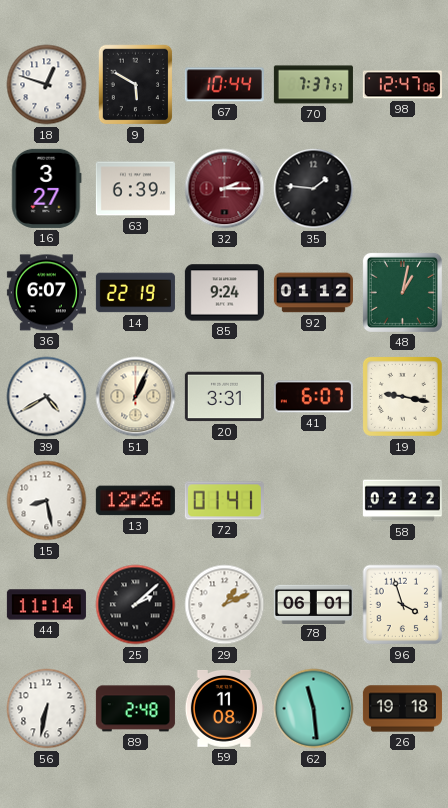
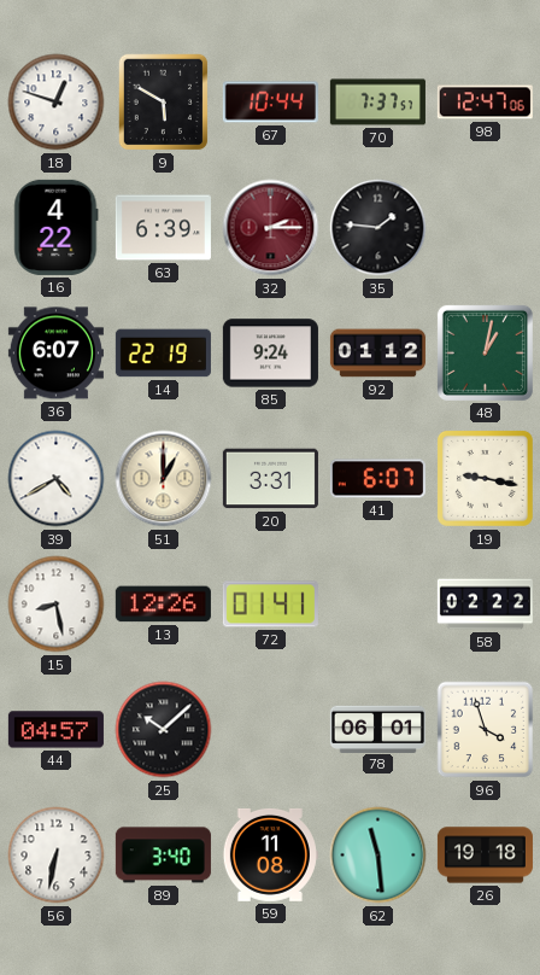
16: 3:27 -> 4:22 (57, 227)
51: 1:04 -> 1:00 (164, 479)
44: 11:14 -> 04:57 (55, 730)
25: 2:08 -> 10:08 (164, 730)
29: 1:11 -> none (225, 605)
89: 2:48 -> 3:40 (163, 856)
